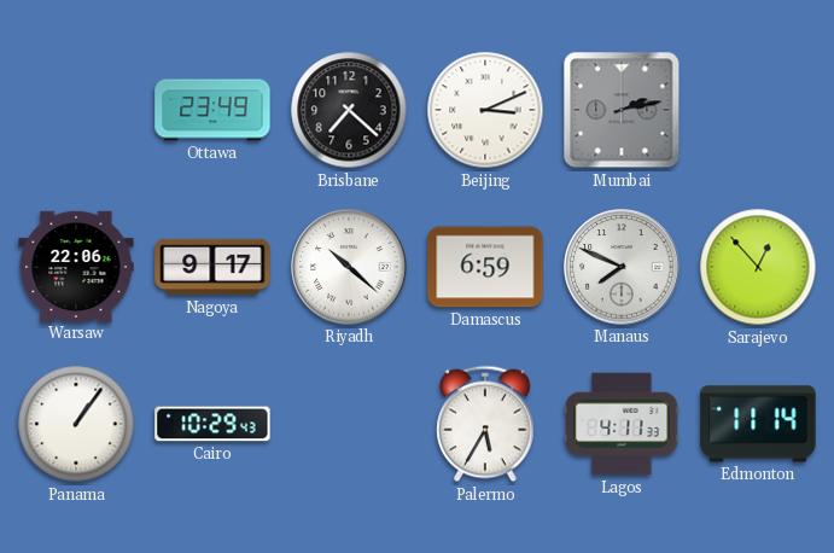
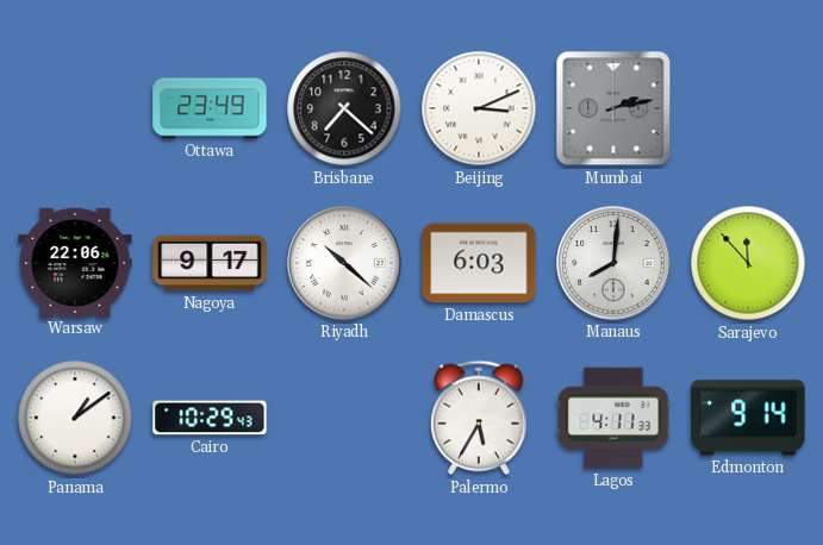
Damascus: 6:59 -> 6:03 (479, 263)
Manaus: 7:49 -> 8:01 (613, 263)
Sarajevo: 12:53 -> 11:53 (748, 263)
Panama: 1:06 -> 1:09 (75, 418)
Edmonton: 11:14 -> 9:14 (748, 418)
